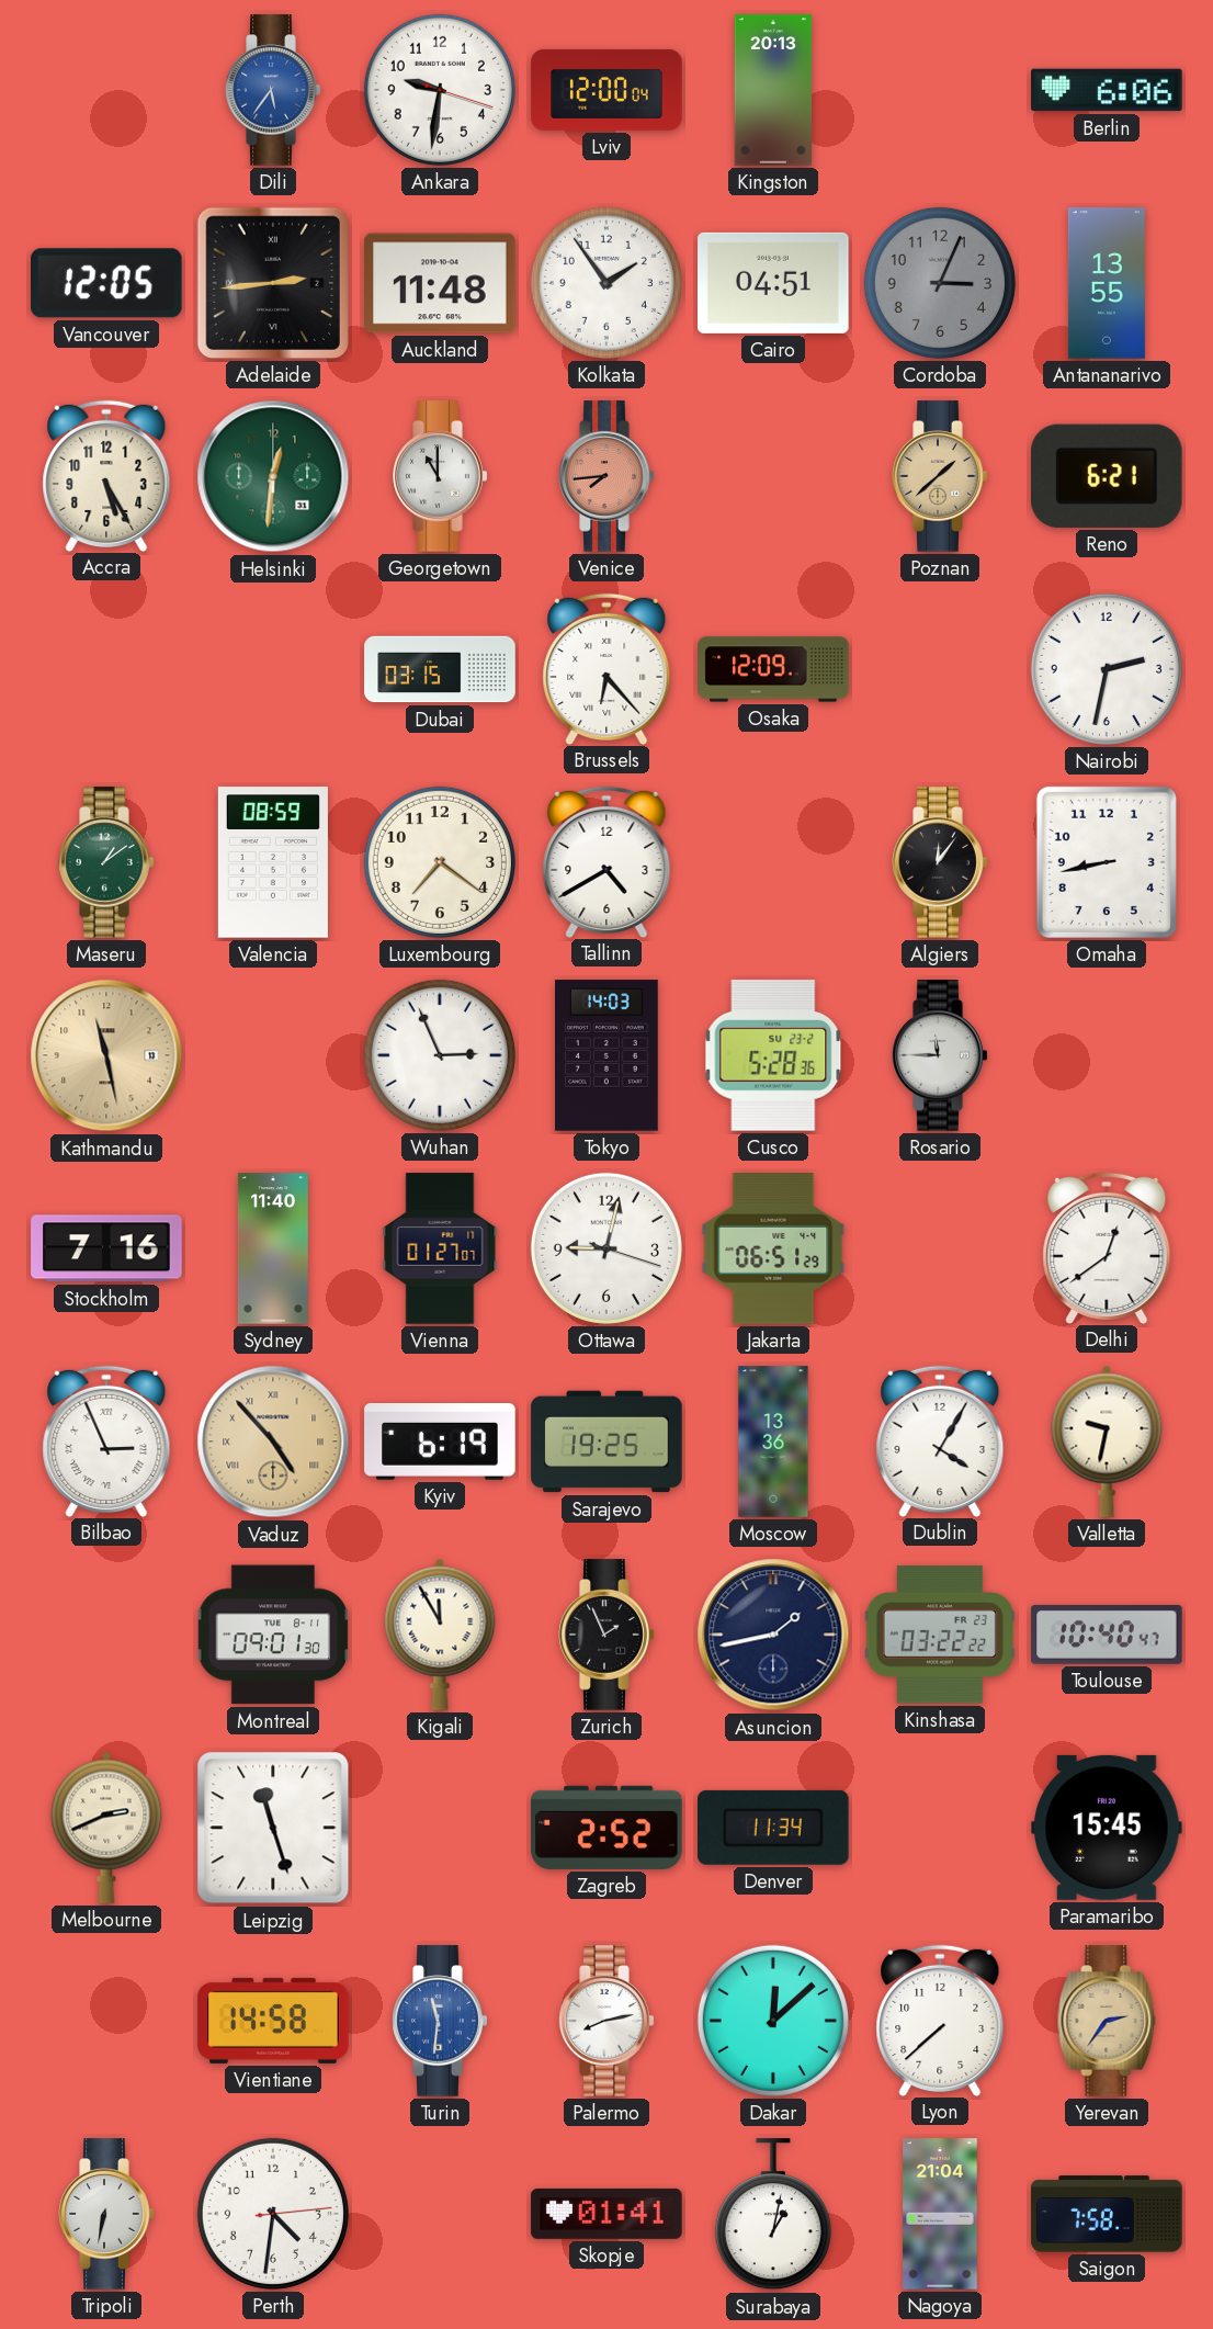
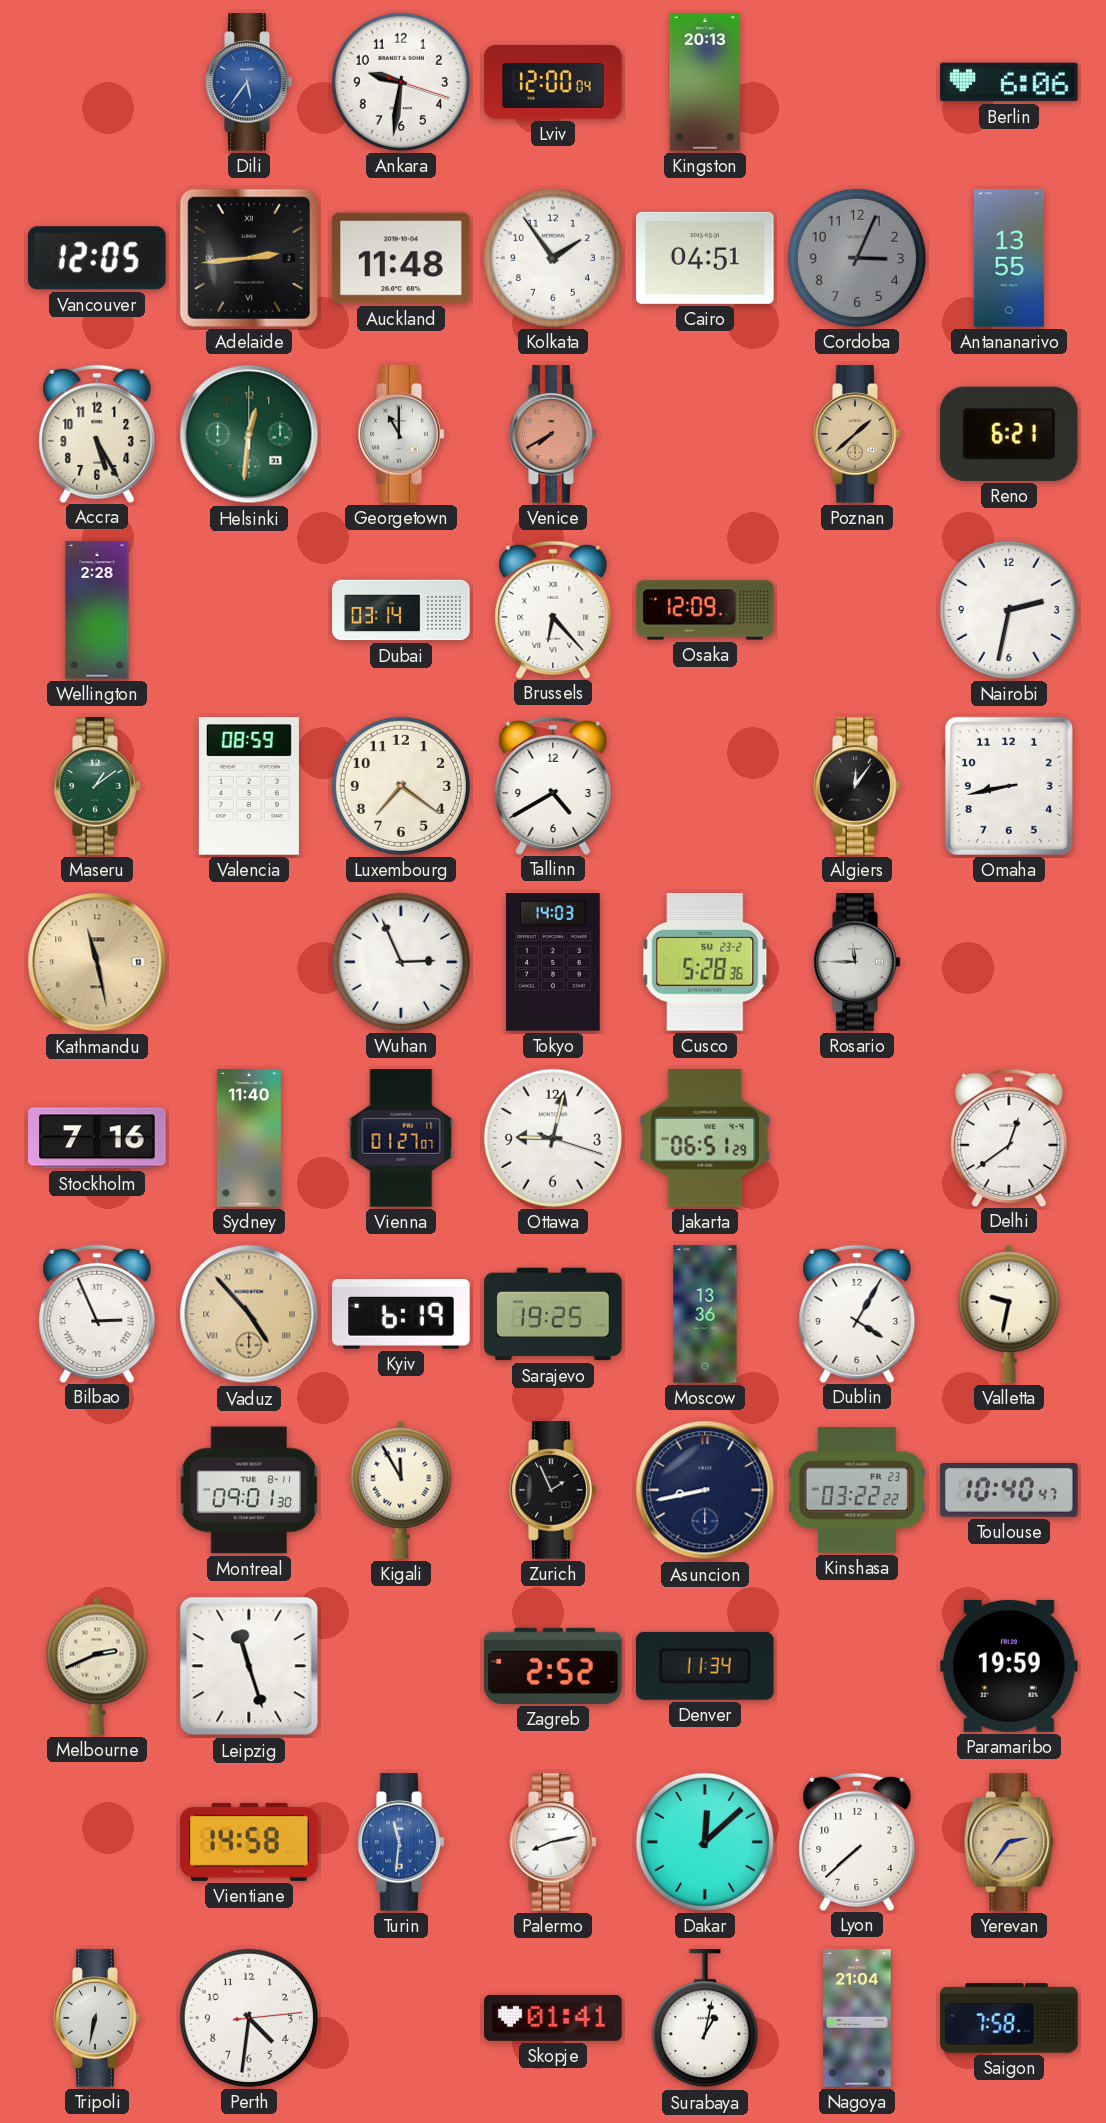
Venice: 7:44 -> 7:40 (553, 434)
Wellington: none -> 2:28 (97, 610)
Dubai: 03:15 -> 03:14 (401, 610)
Asuncion: 1:43 -> 8:43 (705, 1490)
Paramaribo: 15:45 -> 19:59 (1009, 1666)
